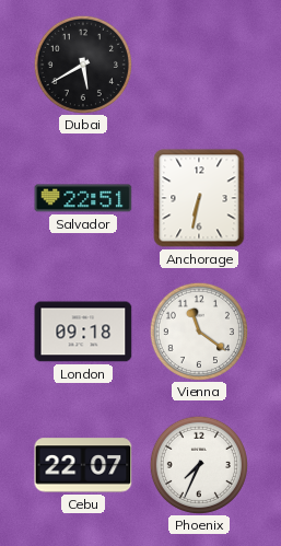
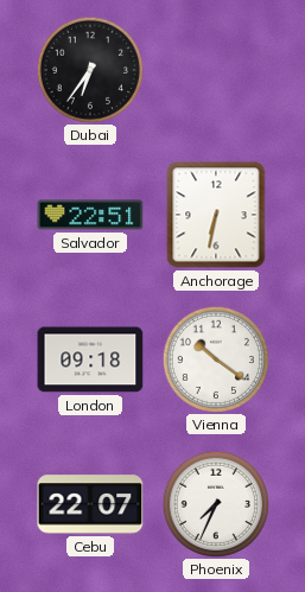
Dubai: 5:40 -> 6:36 (89, 69)
Vienna: 11:21 -> 10:21 (215, 358)
